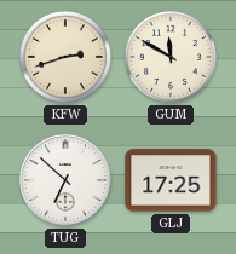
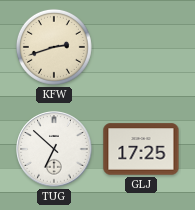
GUM: 11:50 -> none (171, 57)
